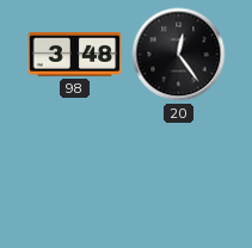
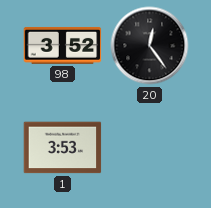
98: 3:48 -> 3:52 (63, 45)
1: none -> 3:53 (63, 148)
